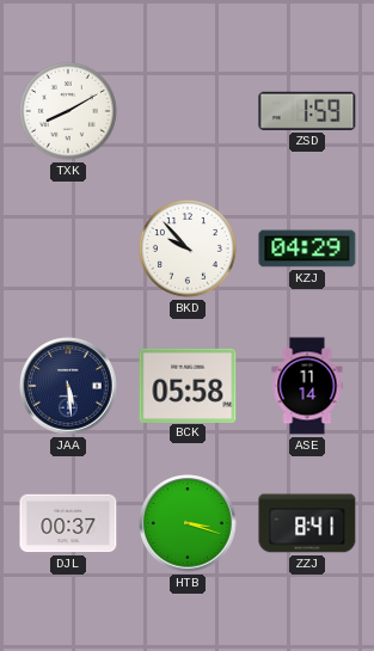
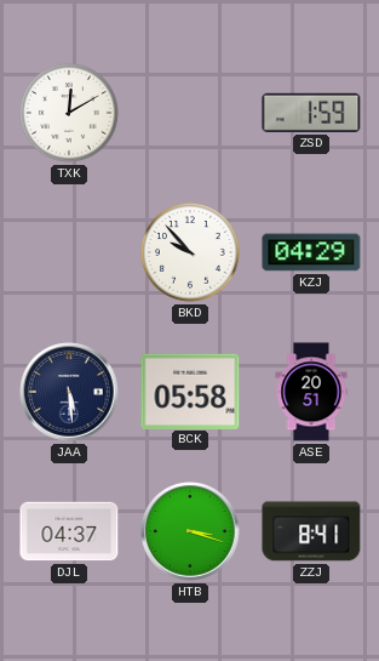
TXK: 8:10 -> 12:10 (69, 113)
ASE: 11:14 -> 20:51 (311, 392)
DJL: 00:37 -> 04:37 (69, 531)
